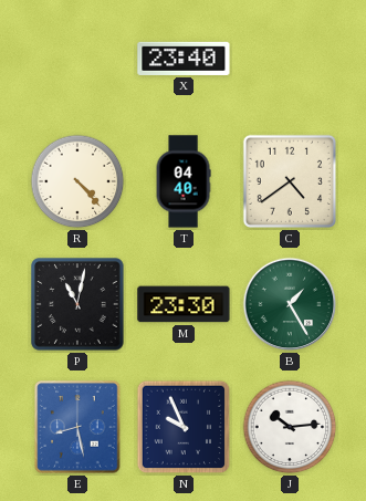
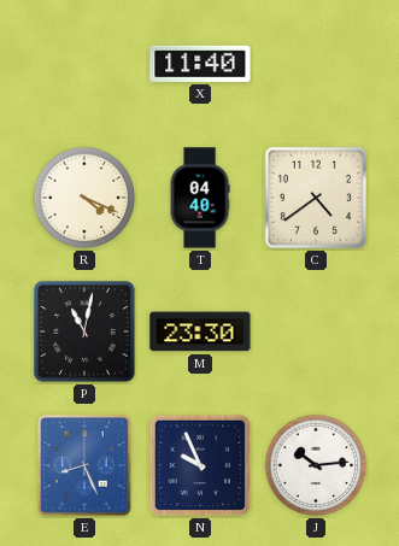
X: 23:40 -> 11:40 (200, 64)
R: 4:23 -> 4:19 (84, 198)
B: 1:25 -> none (290, 304)
E: 8:28 -> 8:26 (84, 465)
